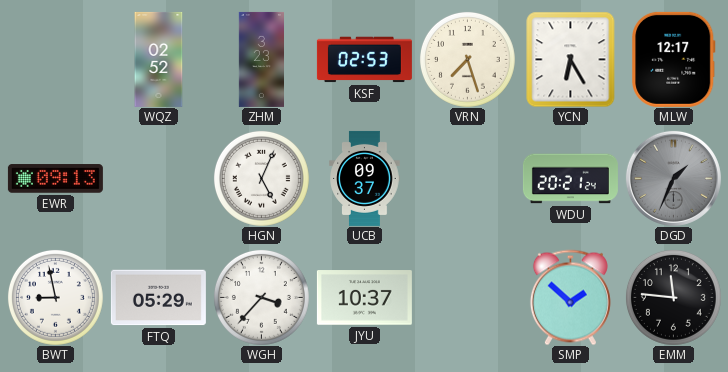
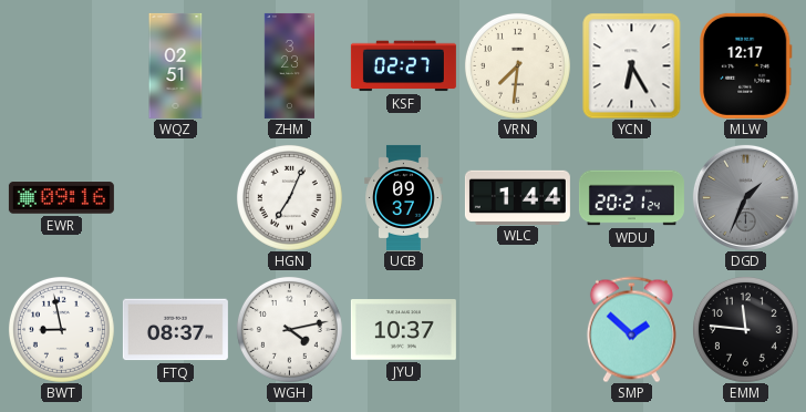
WQZ: 02:52 -> 02:51 (176, 65)
KSF: 02:53 -> 02:27 (403, 66)
VRN: 7:27 -> 7:31 (517, 65)
EWR: 09:13 -> 09:16 (61, 198)
HGN: 5:04 -> 7:04 (289, 197)
WLC: none -> 1:44 (517, 197)
FTQ: 05:29 -> 08:37 (175, 330)
WGH: 3:37 -> 4:13 (289, 329)
